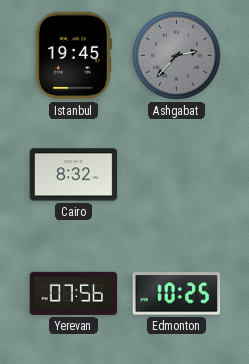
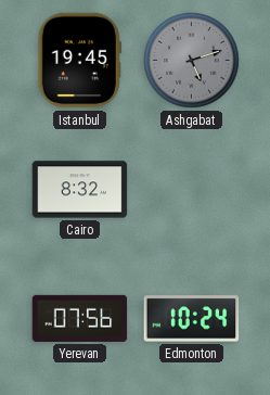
Ashgabat: 2:37 -> 5:12 (192, 61)
Edmonton: 10:25 -> 10:24 (192, 319)
